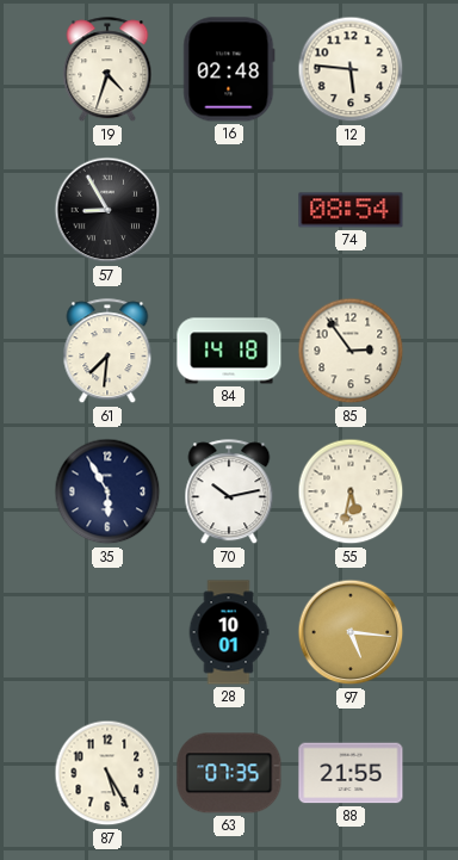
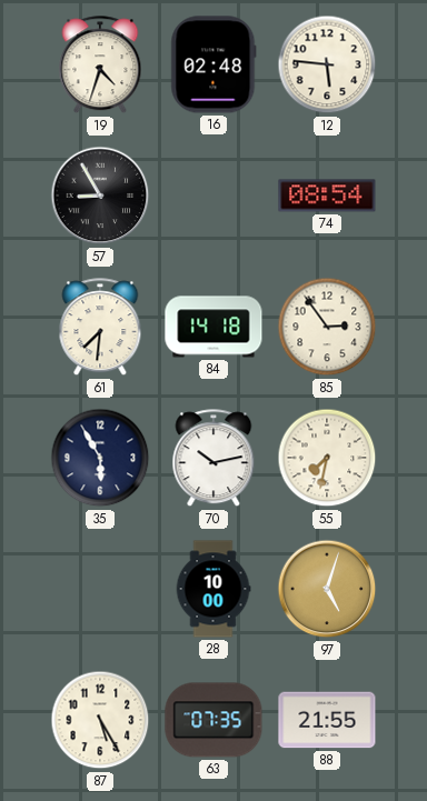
55: 5:32 -> 7:32 (327, 458)
28: 10:01 -> 10:00 (213, 589)
97: 5:16 -> 5:03 (327, 589)
